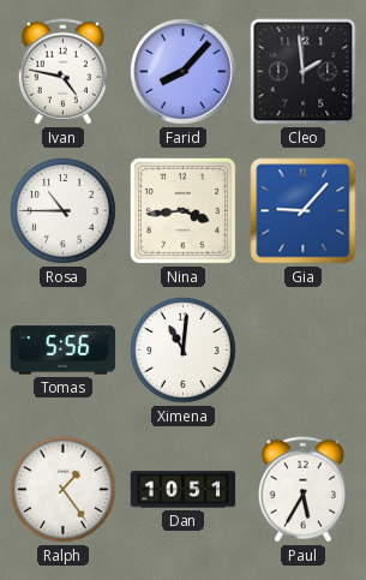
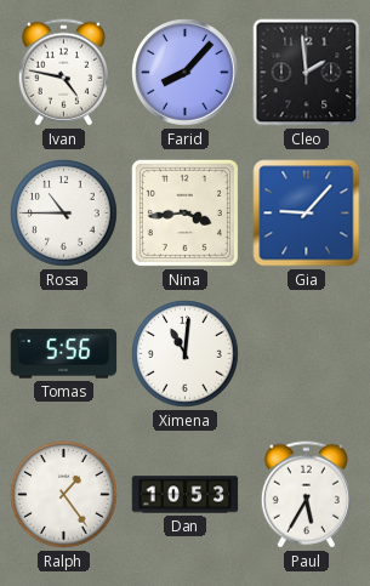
Dan: 10:51 -> 10:53 (186, 495)
